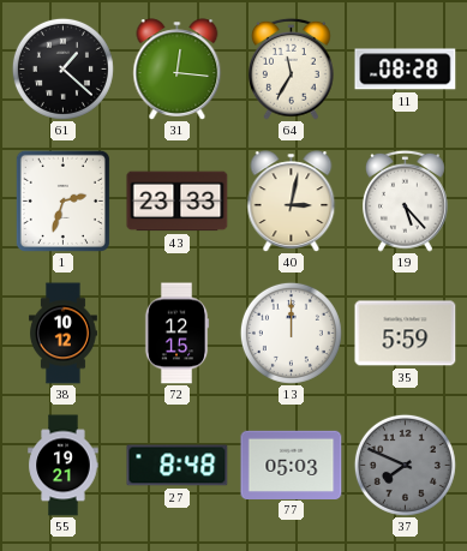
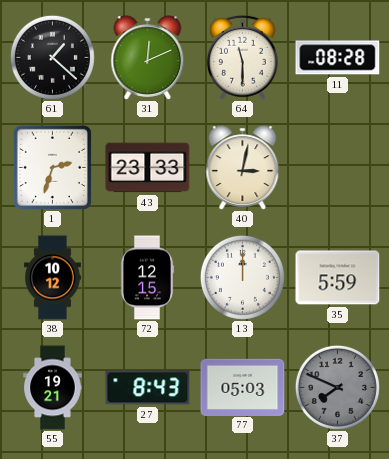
31: 12:16 -> 12:11 (148, 58)
64: 11:35 -> 11:30 (243, 57)
19: 5:23 -> none (406, 200)
27: 8:48 -> 8:43 (148, 388)
